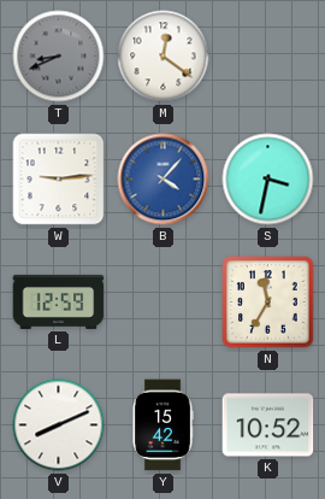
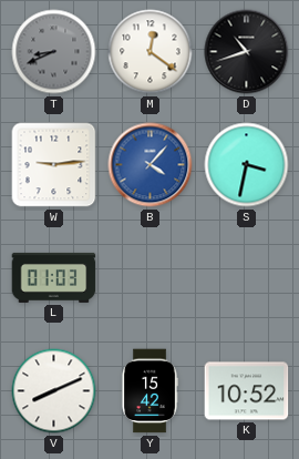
D: none -> 10:42 (247, 52)
L: 12:59 -> 01:03 (54, 277)
N: 11:35 -> none (268, 303)
